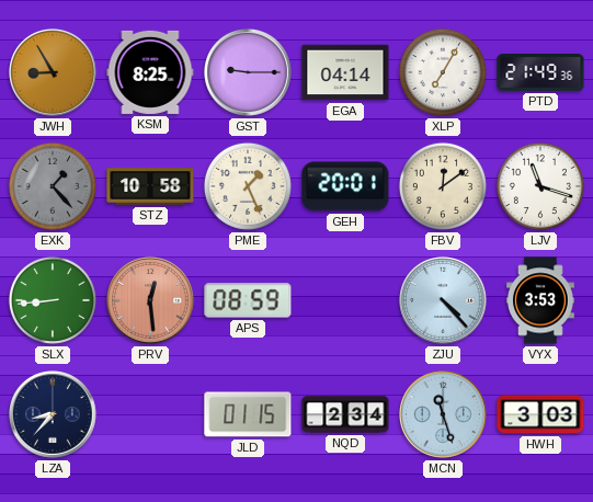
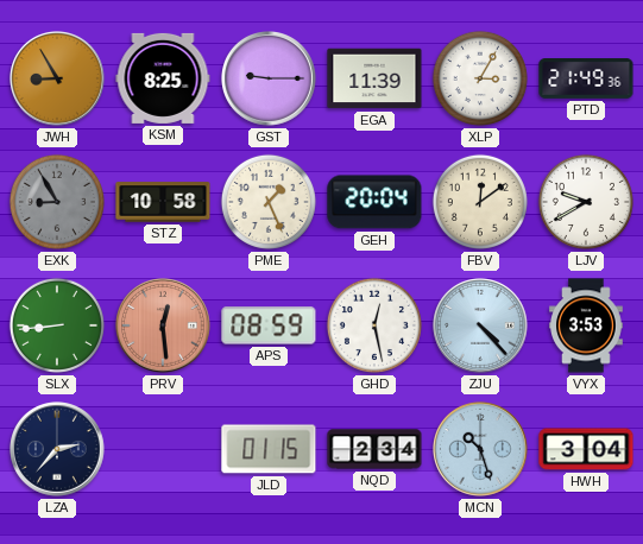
EGA: 04:14 -> 11:39 (374, 78)
XLP: 7:05 -> 3:05 (480, 78)
EXK: 1:23 -> 8:55 (57, 202)
GEH: 20:01 -> 20:04 (374, 202)
LJV: 11:18 -> 9:40 (586, 202)
GHD: none -> 12:28 (374, 325)
LZA: 8:37 -> 2:37 (58, 450)
MCN: 11:27 -> 10:27 (481, 450)
HWH: 3:03 -> 3:04 (586, 449)
